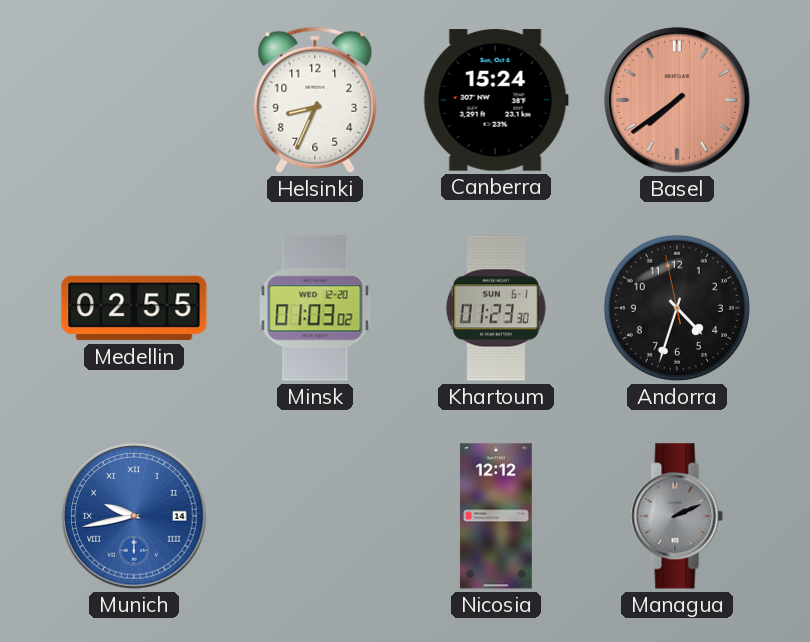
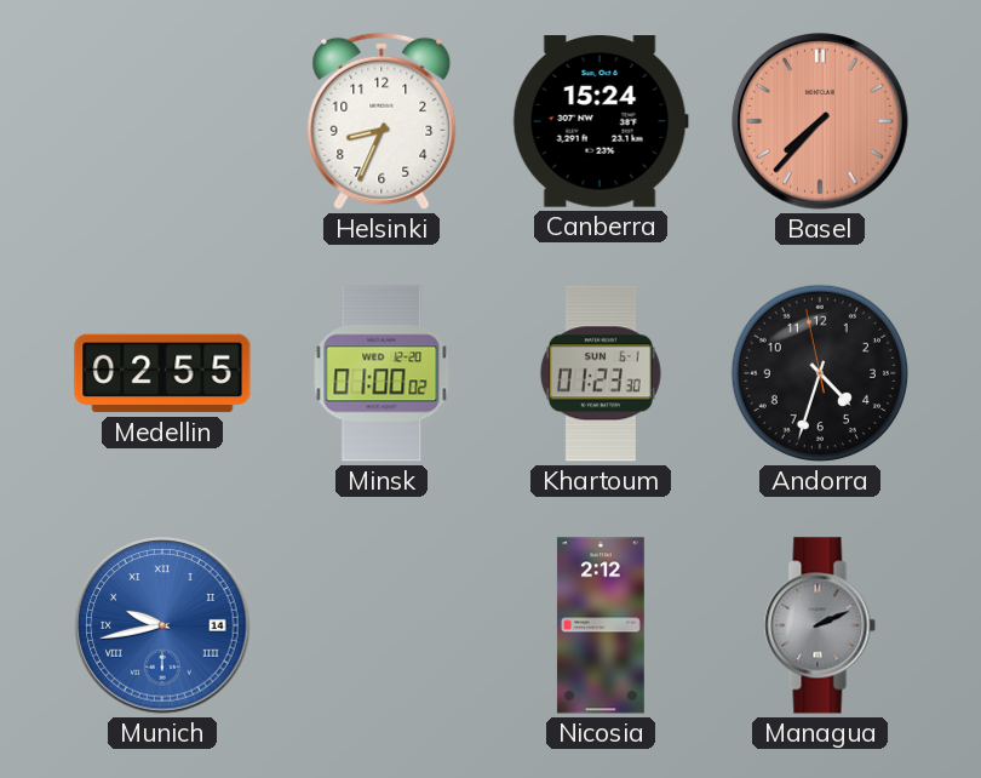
Basel: 7:39 -> 7:37 (820, 121)
Minsk: 01:03 -> 01:00 (381, 373)
Nicosia: 12:12 -> 2:12 (601, 625)
